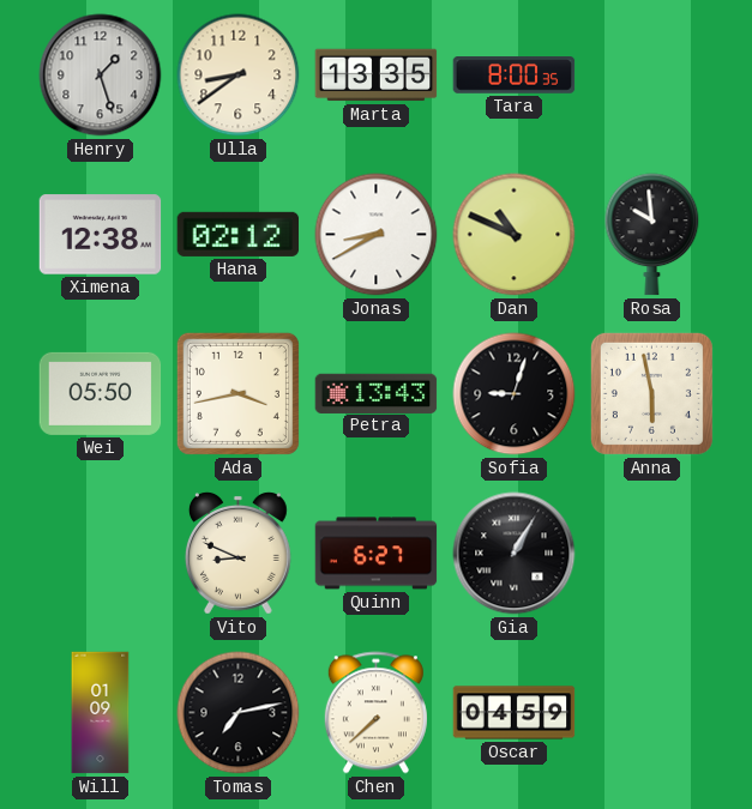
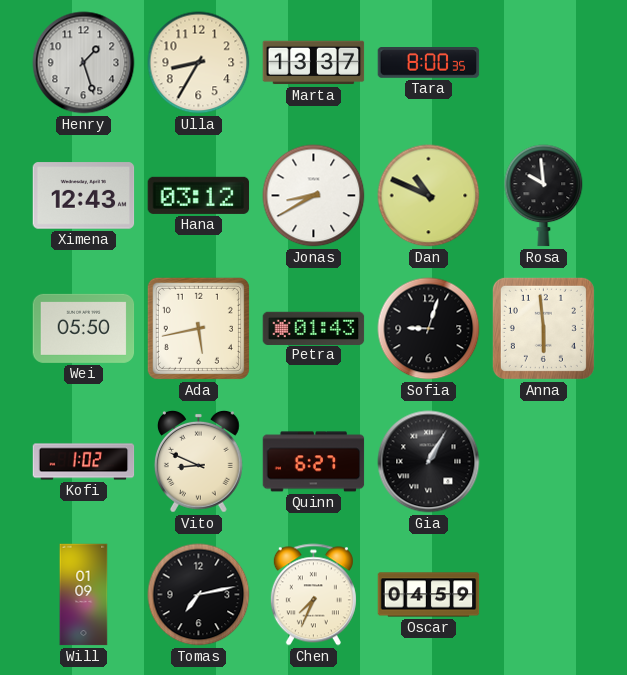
Ulla: 8:39 -> 8:35 (199, 63)
Marta: 13:35 -> 13:37 (314, 63)
Ximena: 12:38 -> 12:43 (84, 196)
Hana: 02:12 -> 03:12 (199, 195)
Ada: 3:43 -> 5:43 (198, 328)
Petra: 13:43 -> 01:43 (314, 328)
Anna: 5:58 -> 5:59 (543, 328)
Kofi: none -> 1:02 (84, 462)
Chen: 7:38 -> 7:34 (313, 595)
